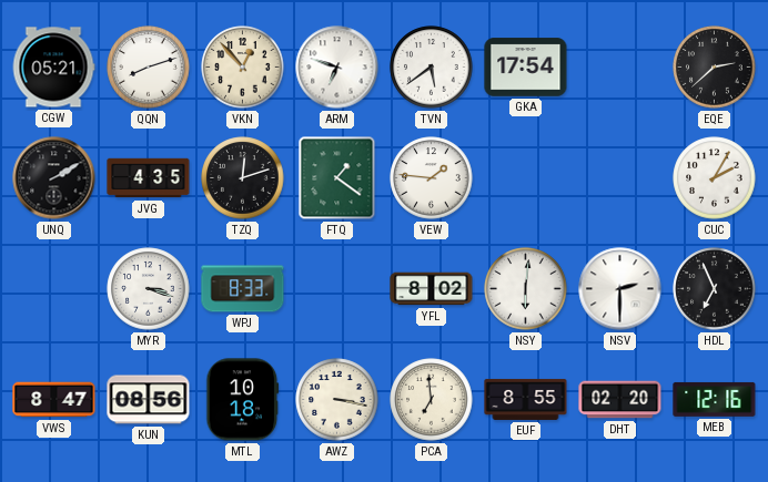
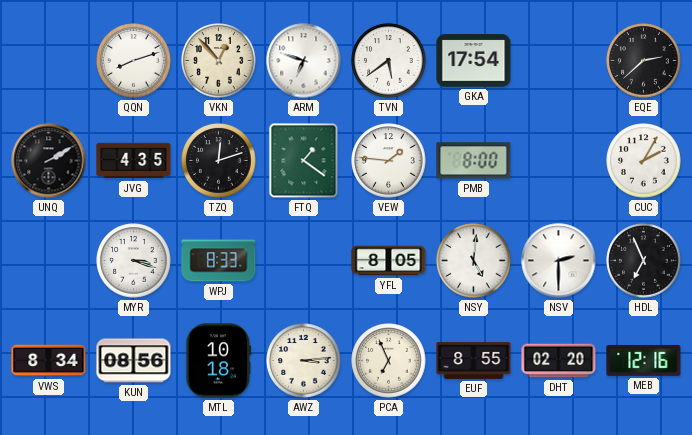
CGW: 05:21 -> none (53, 68)
PMB: none -> 8:00 (474, 161)
YFL: 8:02 -> 8:05 (389, 261)
NSY: 6:01 -> 5:01 (474, 261)
VWS: 8:47 -> 8:34 (49, 361)
AWZ: 3:17 -> 3:14 (304, 361)
PCA: 6:59 -> 6:56 (389, 361)
